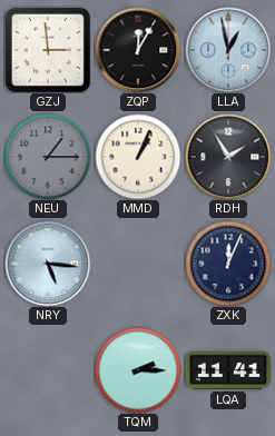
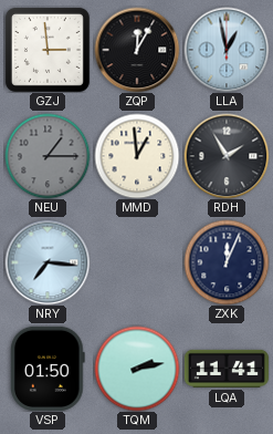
MMD: 1:04 -> 12:59 (137, 156)
NRY: 5:16 -> 7:16 (48, 262)
VSP: none -> 01:50 (48, 369)
TQM: 2:15 -> 2:13 (137, 369)
